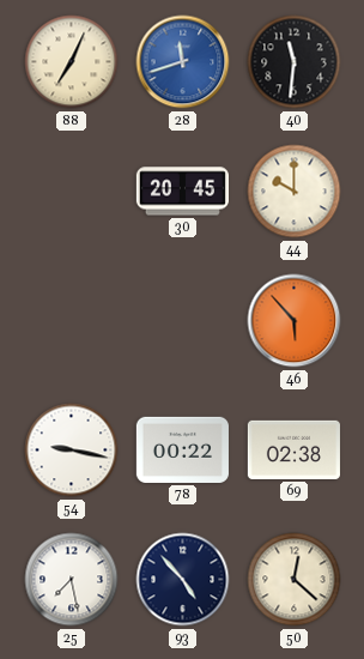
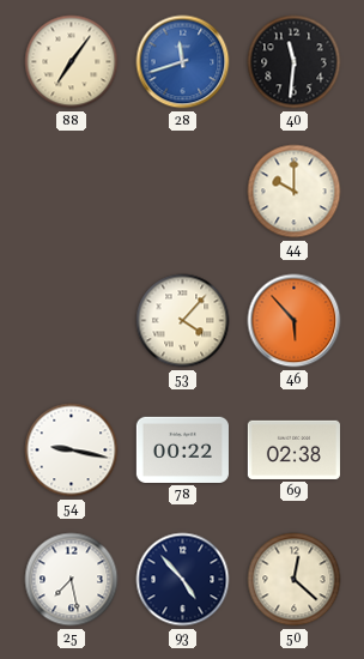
88: 7:04 -> 7:06 (72, 62)
30: 20:45 -> none (182, 192)
53: none -> 4:07 (183, 321)
